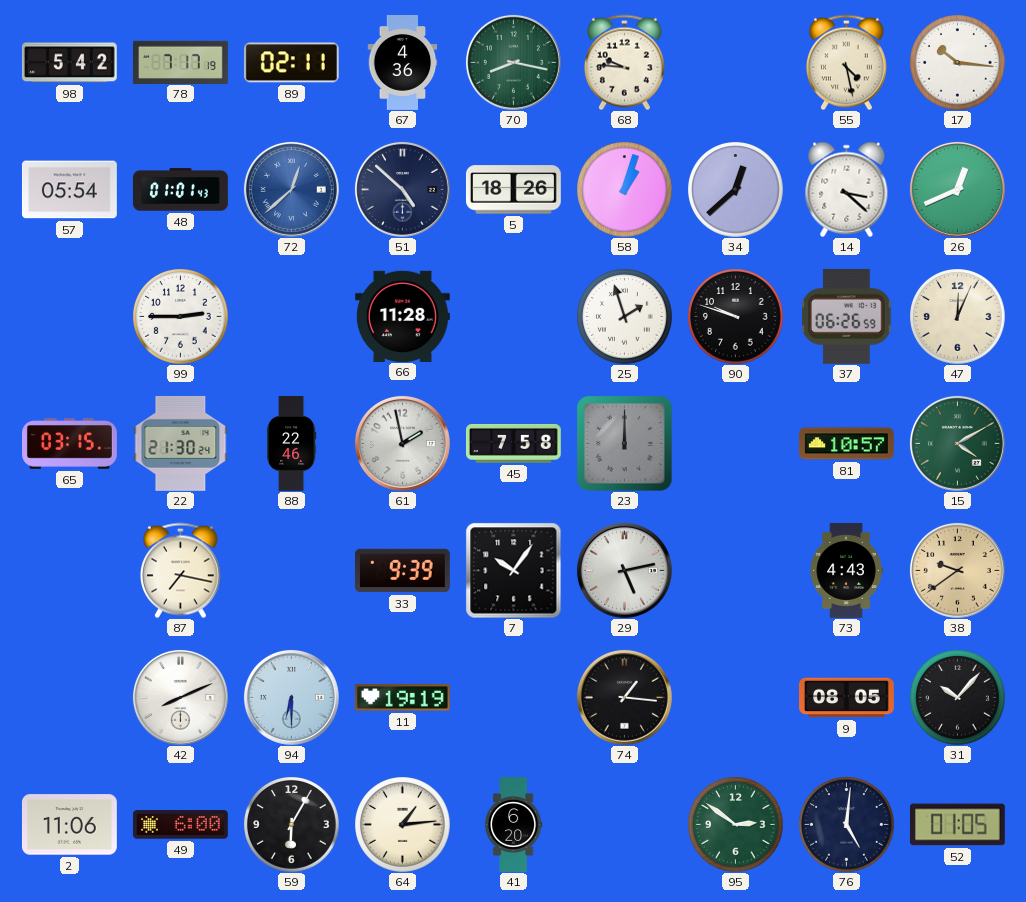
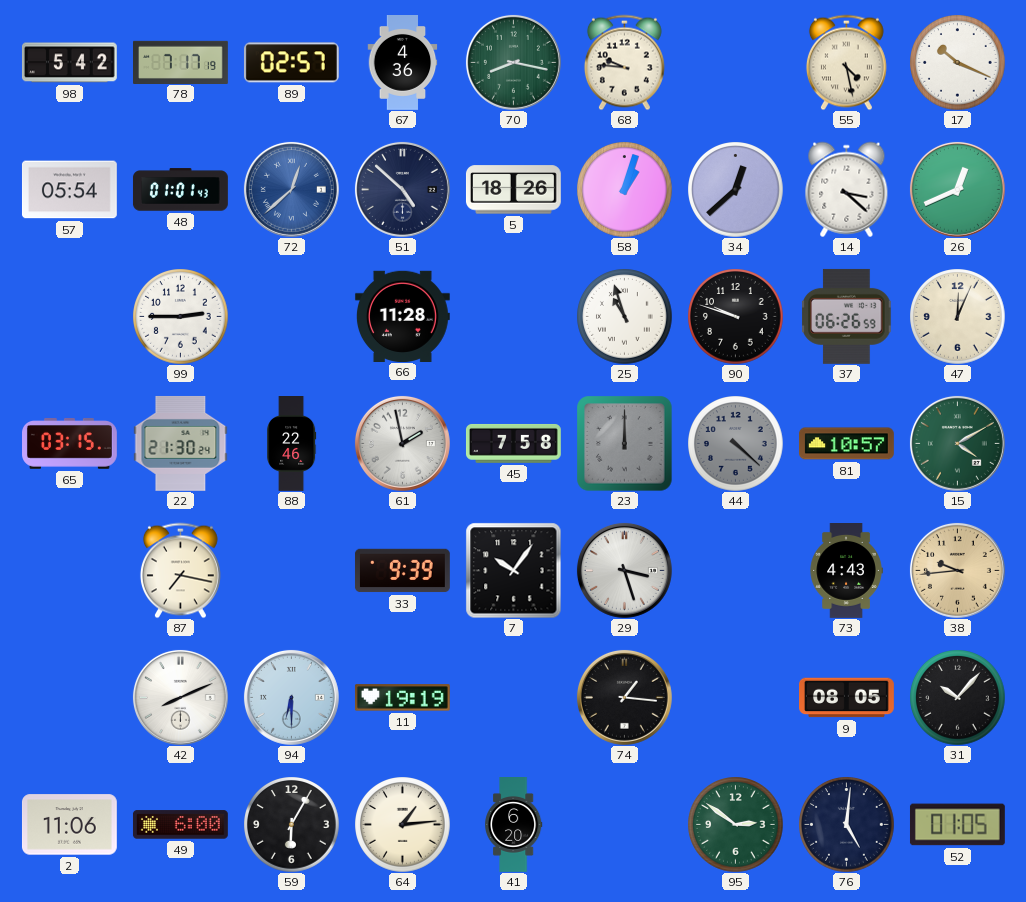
89: 02:11 -> 02:57 (291, 63)
17: 10:16 -> 10:19 (957, 62)
25: 1:57 -> 10:57 (624, 316)
44: none -> 4:22 (735, 443)
29: 5:13 -> 3:27 (624, 570)
38: 9:39 -> 9:44 (957, 570)
